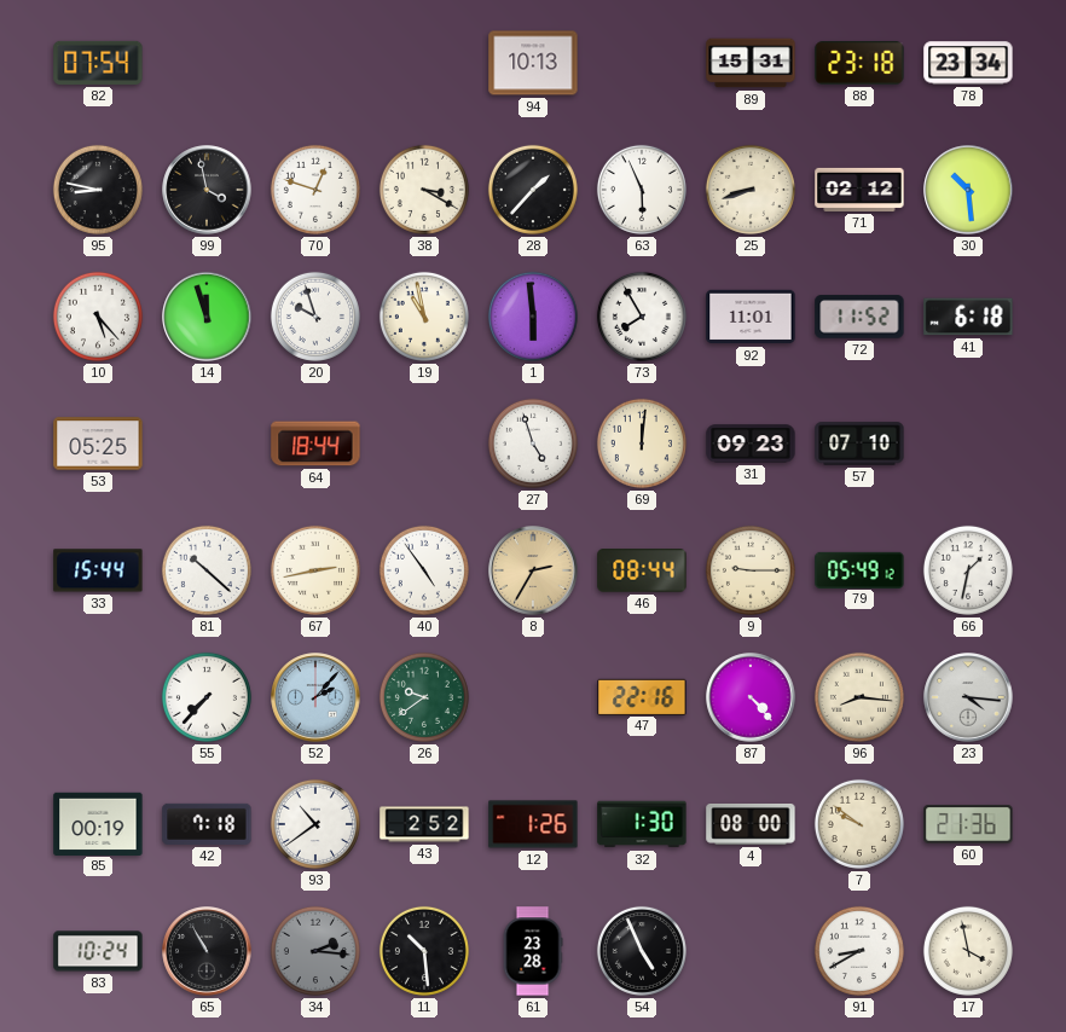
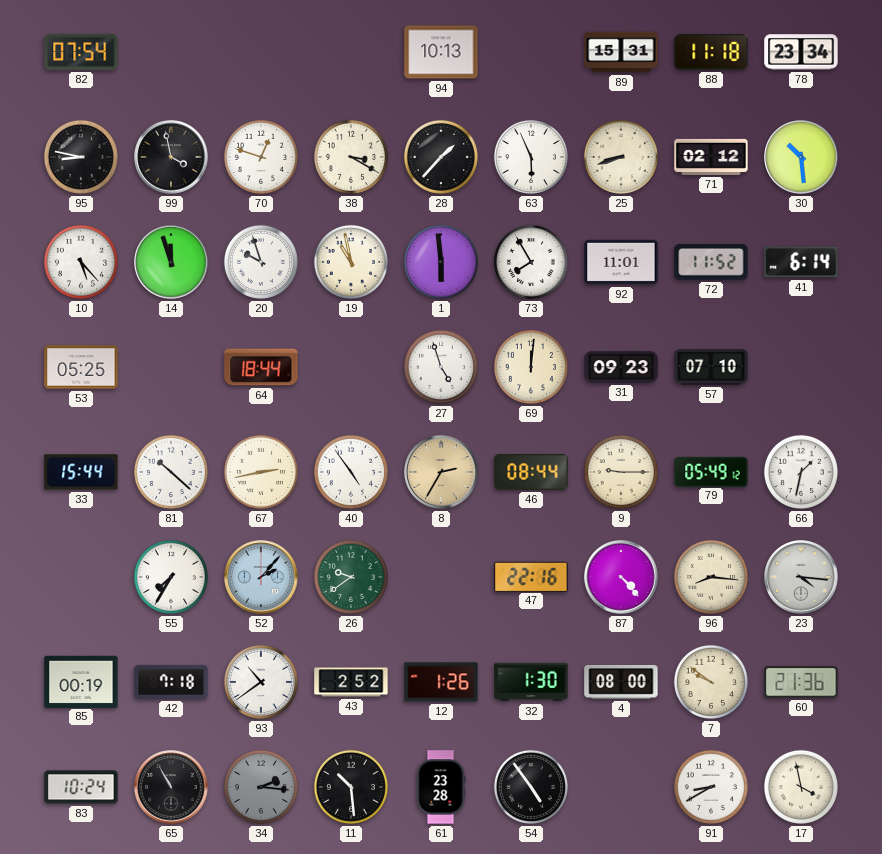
88: 23:18 -> 11:18 (711, 53)
41: 6:18 -> 6:14 (801, 262)
55: 7:37 -> 7:35 (171, 577)
54: 4:56 -> 4:54 (531, 787)
